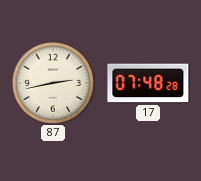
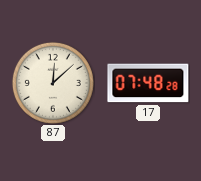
87: 2:43 -> 12:08 (53, 83)
